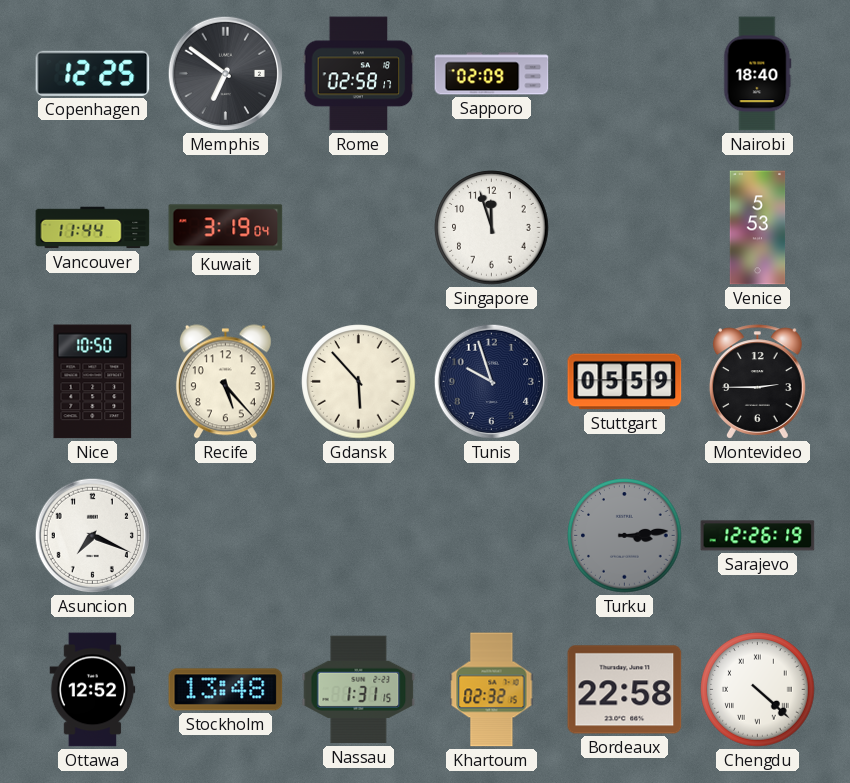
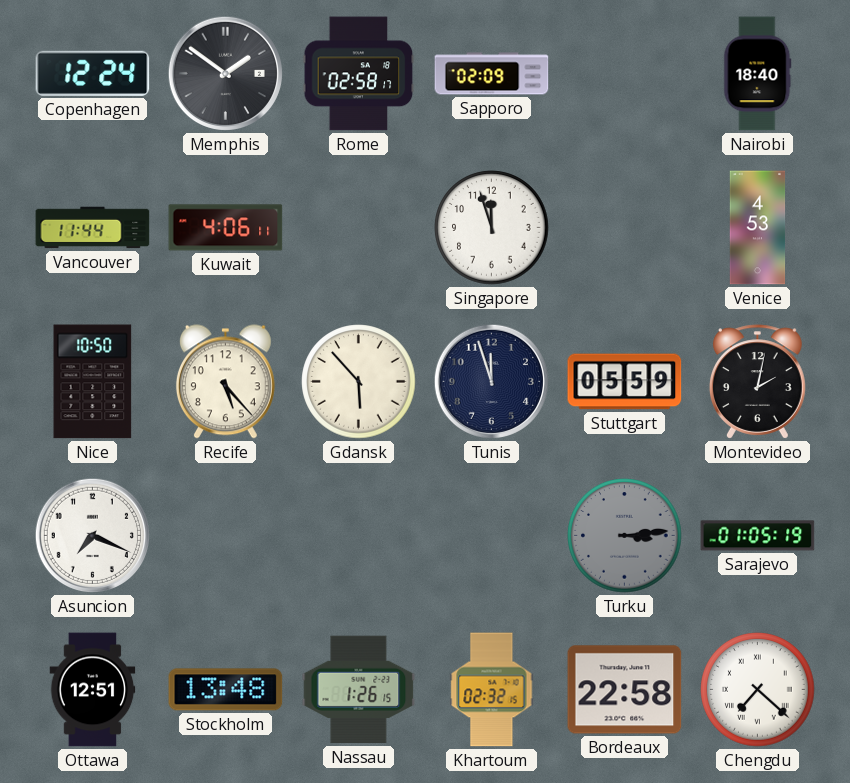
Copenhagen: 12:25 -> 12:24 (93, 73)
Memphis: 6:51 -> 1:51 (225, 73)
Kuwait: 3:19 -> 4:06 (226, 228)
Venice: 5:53 -> 4:53 (758, 228)
Tunis: 9:57 -> 11:57 (491, 381)
Montevideo: 2:45 -> 2:02 (757, 382)
Sarajevo: 12:26 -> 01:05 (758, 536)
Ottawa: 12:52 -> 12:51 (93, 690)
Nassau: 1:31 -> 1:26 (359, 690)
Chengdu: 4:22 -> 7:22 (758, 690)
